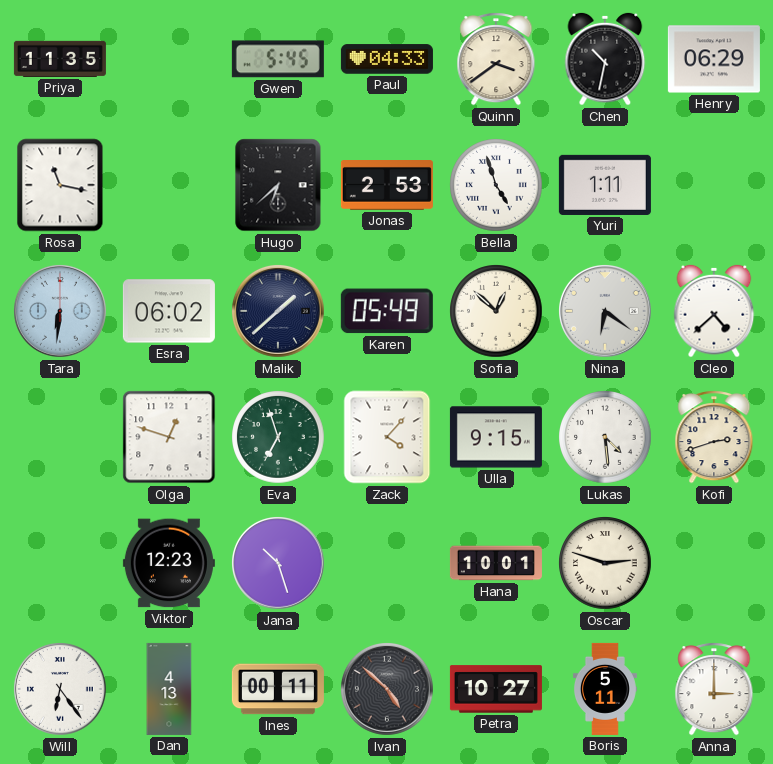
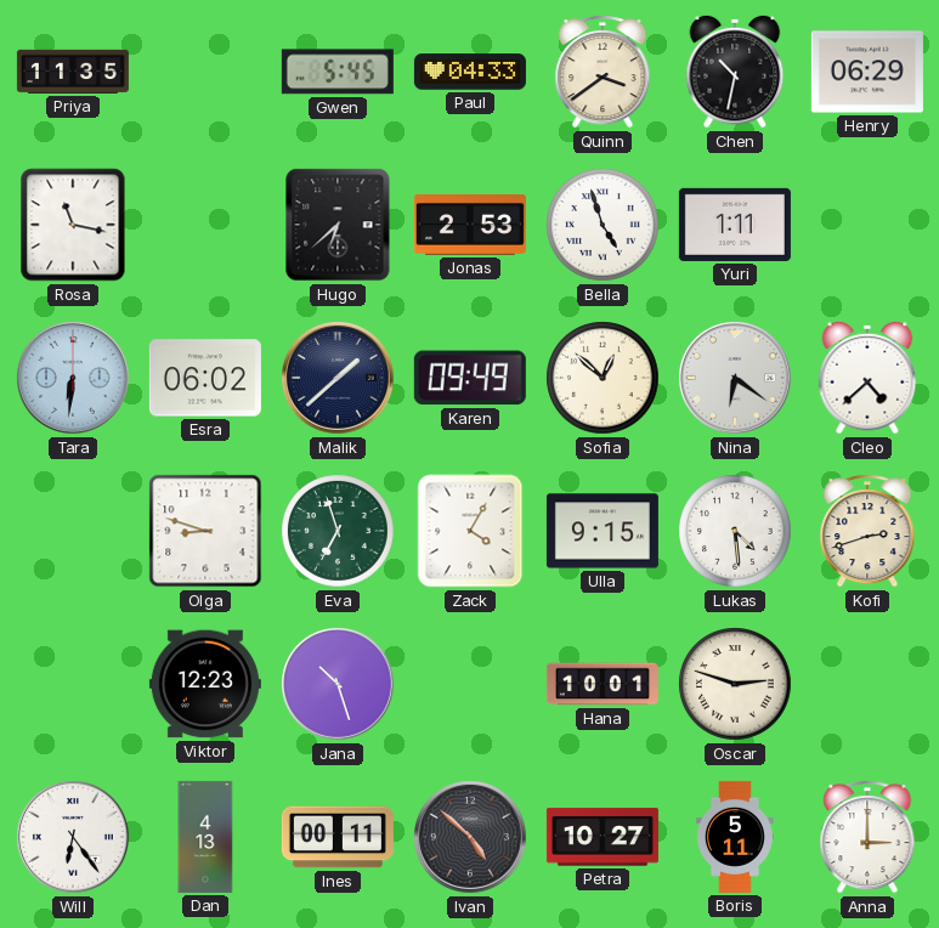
Karen: 05:49 -> 09:49 (470, 378)
Olga: 12:48 -> 8:48 (205, 531)
Zack: 4:07 -> 4:05 (470, 531)
